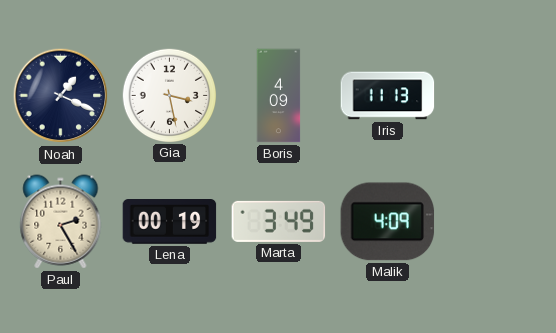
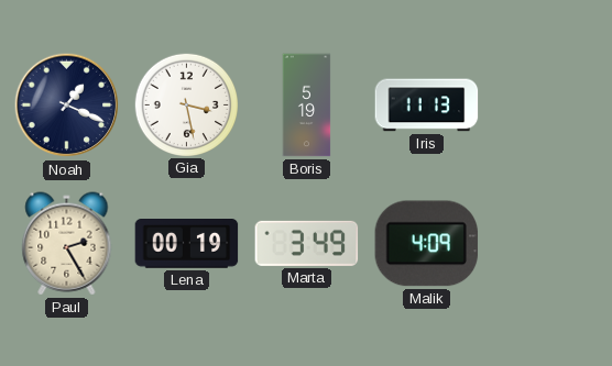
Boris: 4:09 -> 5:19 (307, 106)
